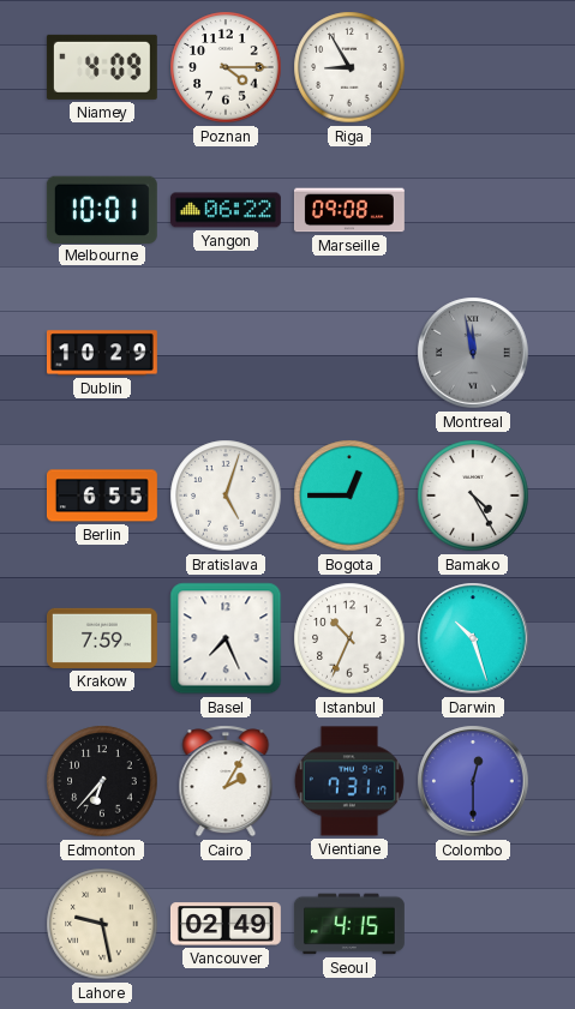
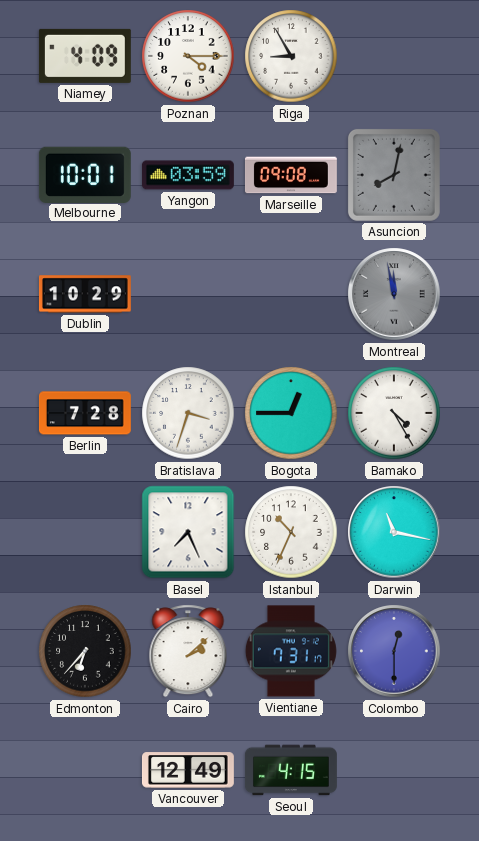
Yangon: 06:22 -> 03:59 (188, 175)
Asuncion: none -> 8:02 (394, 175)
Berlin: 6:55 -> 7:28 (85, 413)
Bratislava: 5:03 -> 3:33 (188, 413)
Krakow: 7:59 -> none (102, 638)
Darwin: 10:27 -> 11:17 (394, 532)
Cairo: 2:05 -> 2:08 (188, 651)
Lahore: 9:28 -> none (102, 924)
Vancouver: 02:49 -> 12:49 (188, 770)
